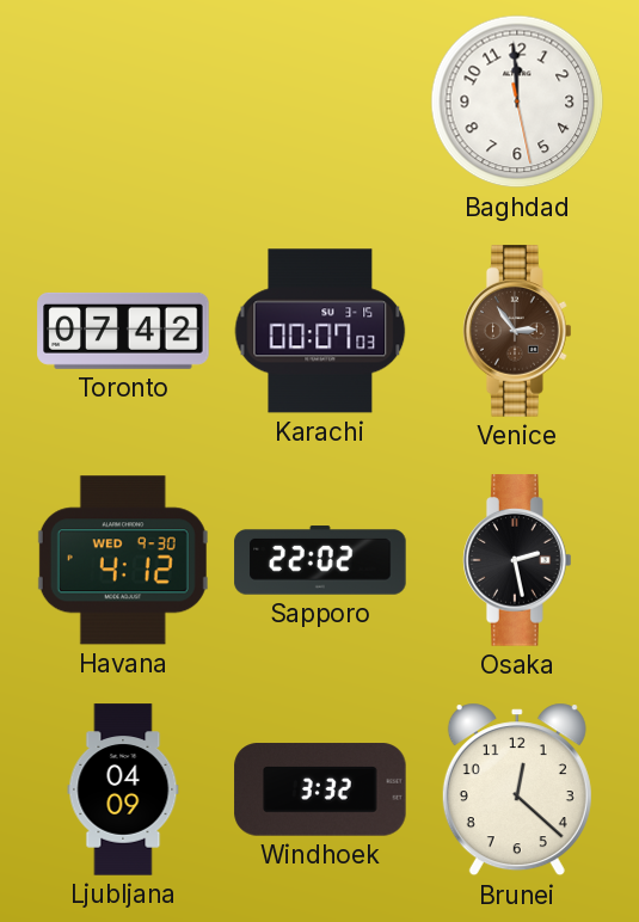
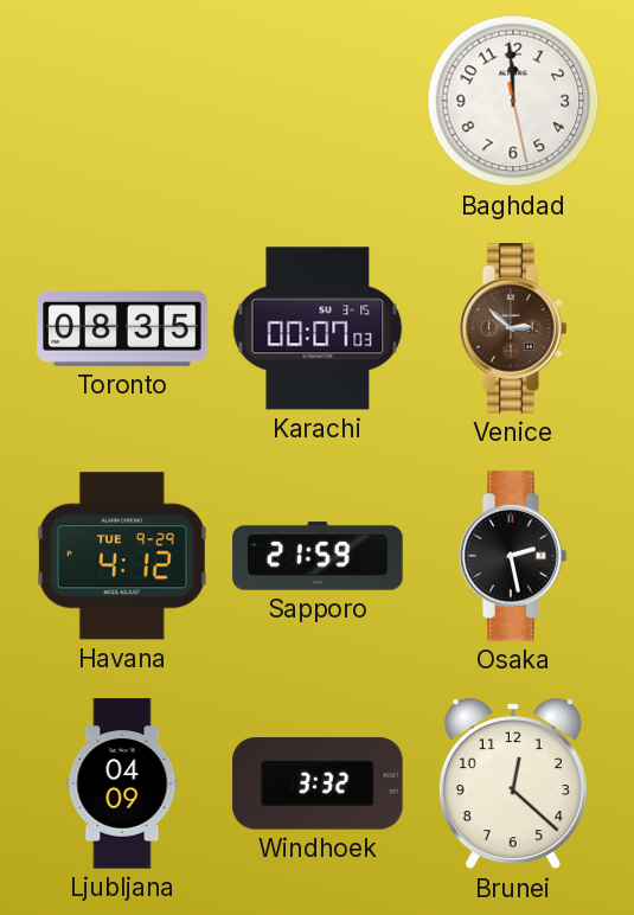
Toronto: 07:42 -> 08:35 (122, 328)
Venice: 2:54 -> 2:52 (513, 328)
Havana date: WED 9-30 -> TUE 9-29 (122, 556)
Sapporo: 22:02 -> 21:59 (318, 556)
